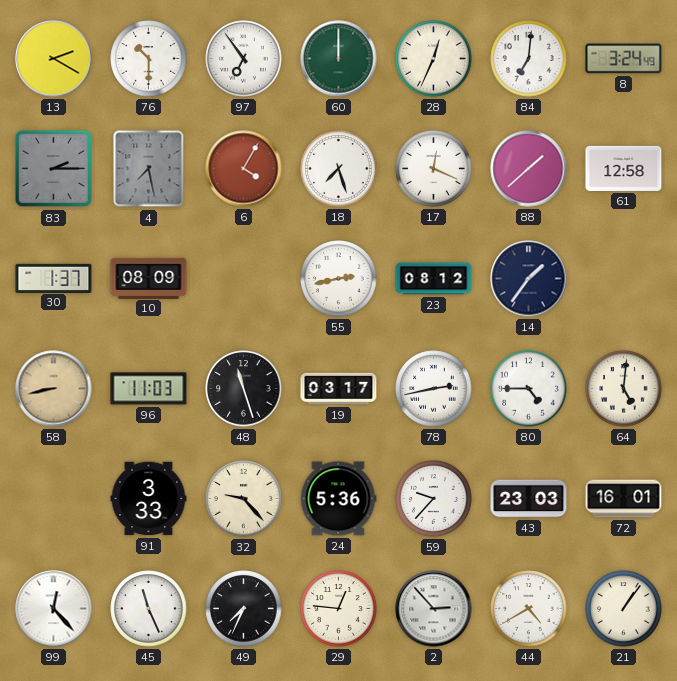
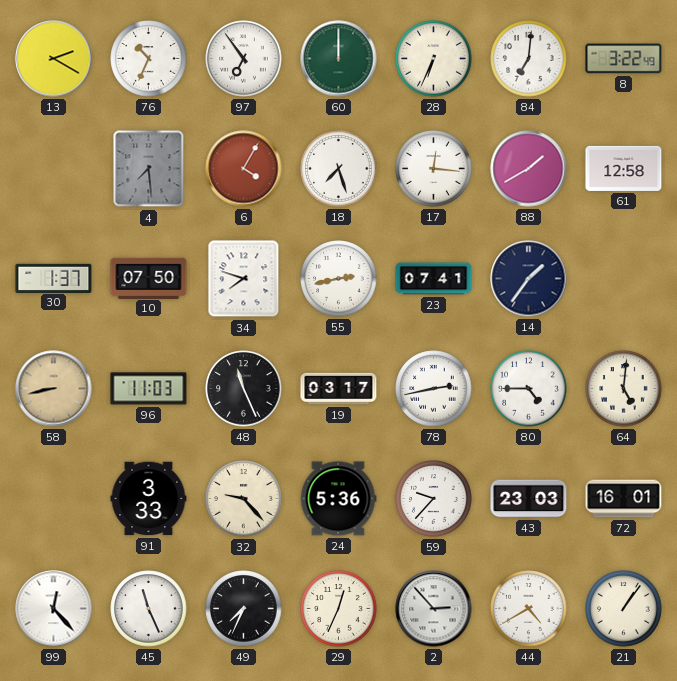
76: 10:30 -> 10:34 (149, 59)
28: 12:34 -> 6:34 (434, 59)
8: 3:24 -> 3:22 (624, 59)
83: 2:15 -> none (54, 169)
4: 7:28 -> 7:29 (149, 169)
17: 12:19 -> 12:16 (434, 169)
88: 1:38 -> 1:40 (529, 169)
10: 08:09 -> 07:50 (149, 278)
34: none -> 7:48 (244, 279)
23: 08:12 -> 07:41 (434, 279)
48: 11:27 -> 11:26 (244, 389)
29: 12:46 -> 12:34 (339, 609)
